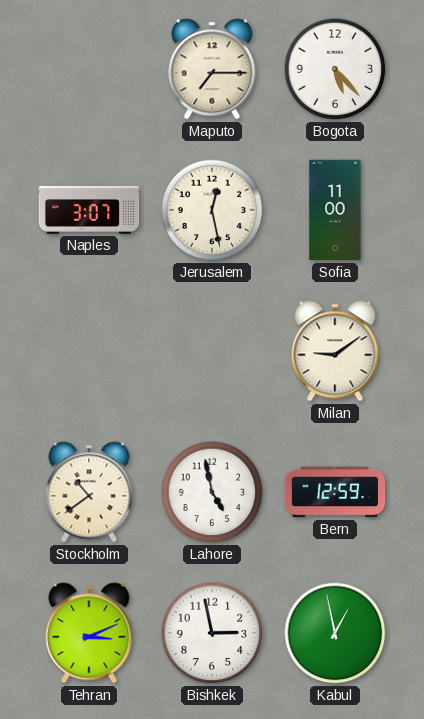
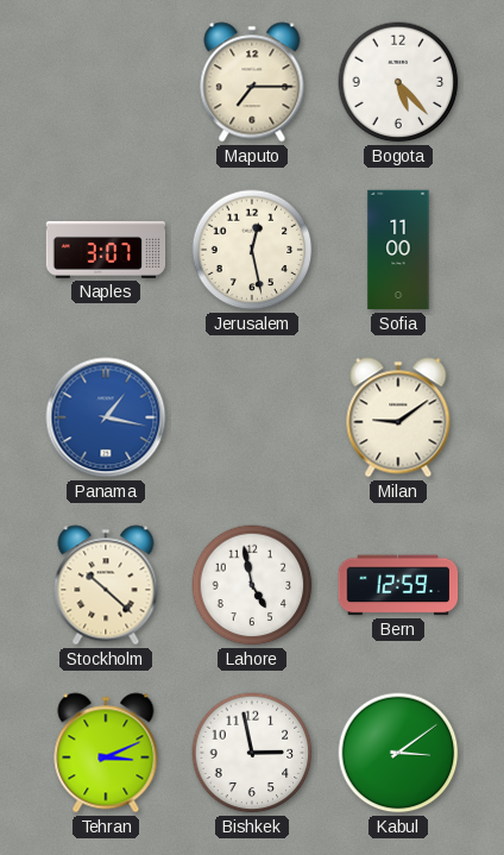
Panama: none -> 1:17 (106, 417)
Stockholm: 10:39 -> 10:22 (106, 585)
Kabul: 12:58 -> 3:09 (398, 753)
